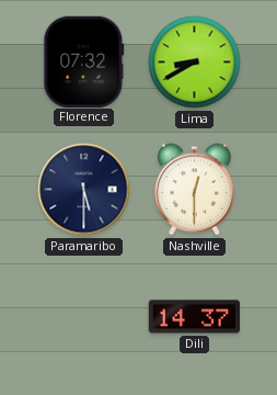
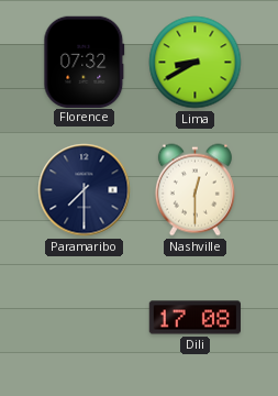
Paramaribo: 5:30 -> 7:30 (85, 190)
Dili: 14:37 -> 17:08 (196, 318)
